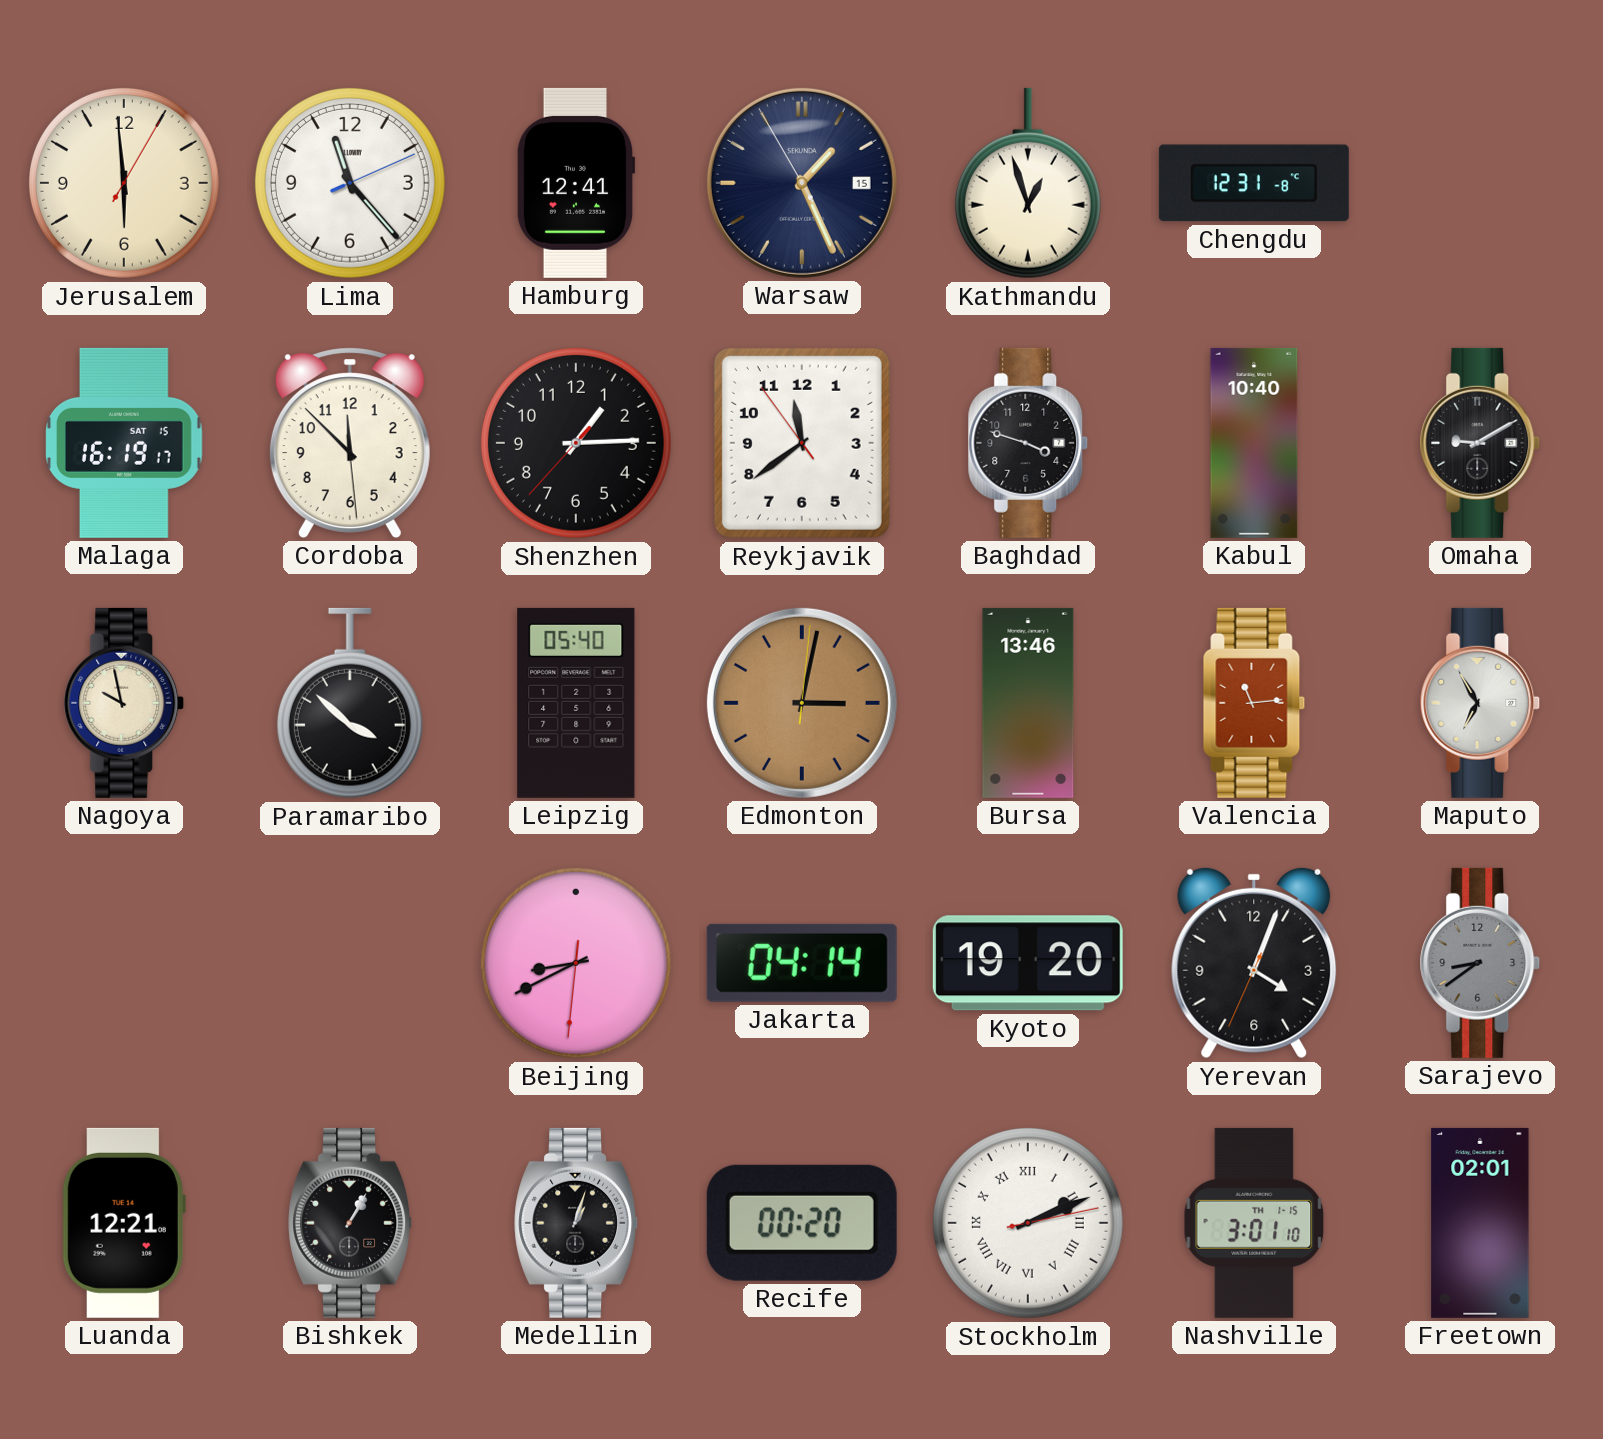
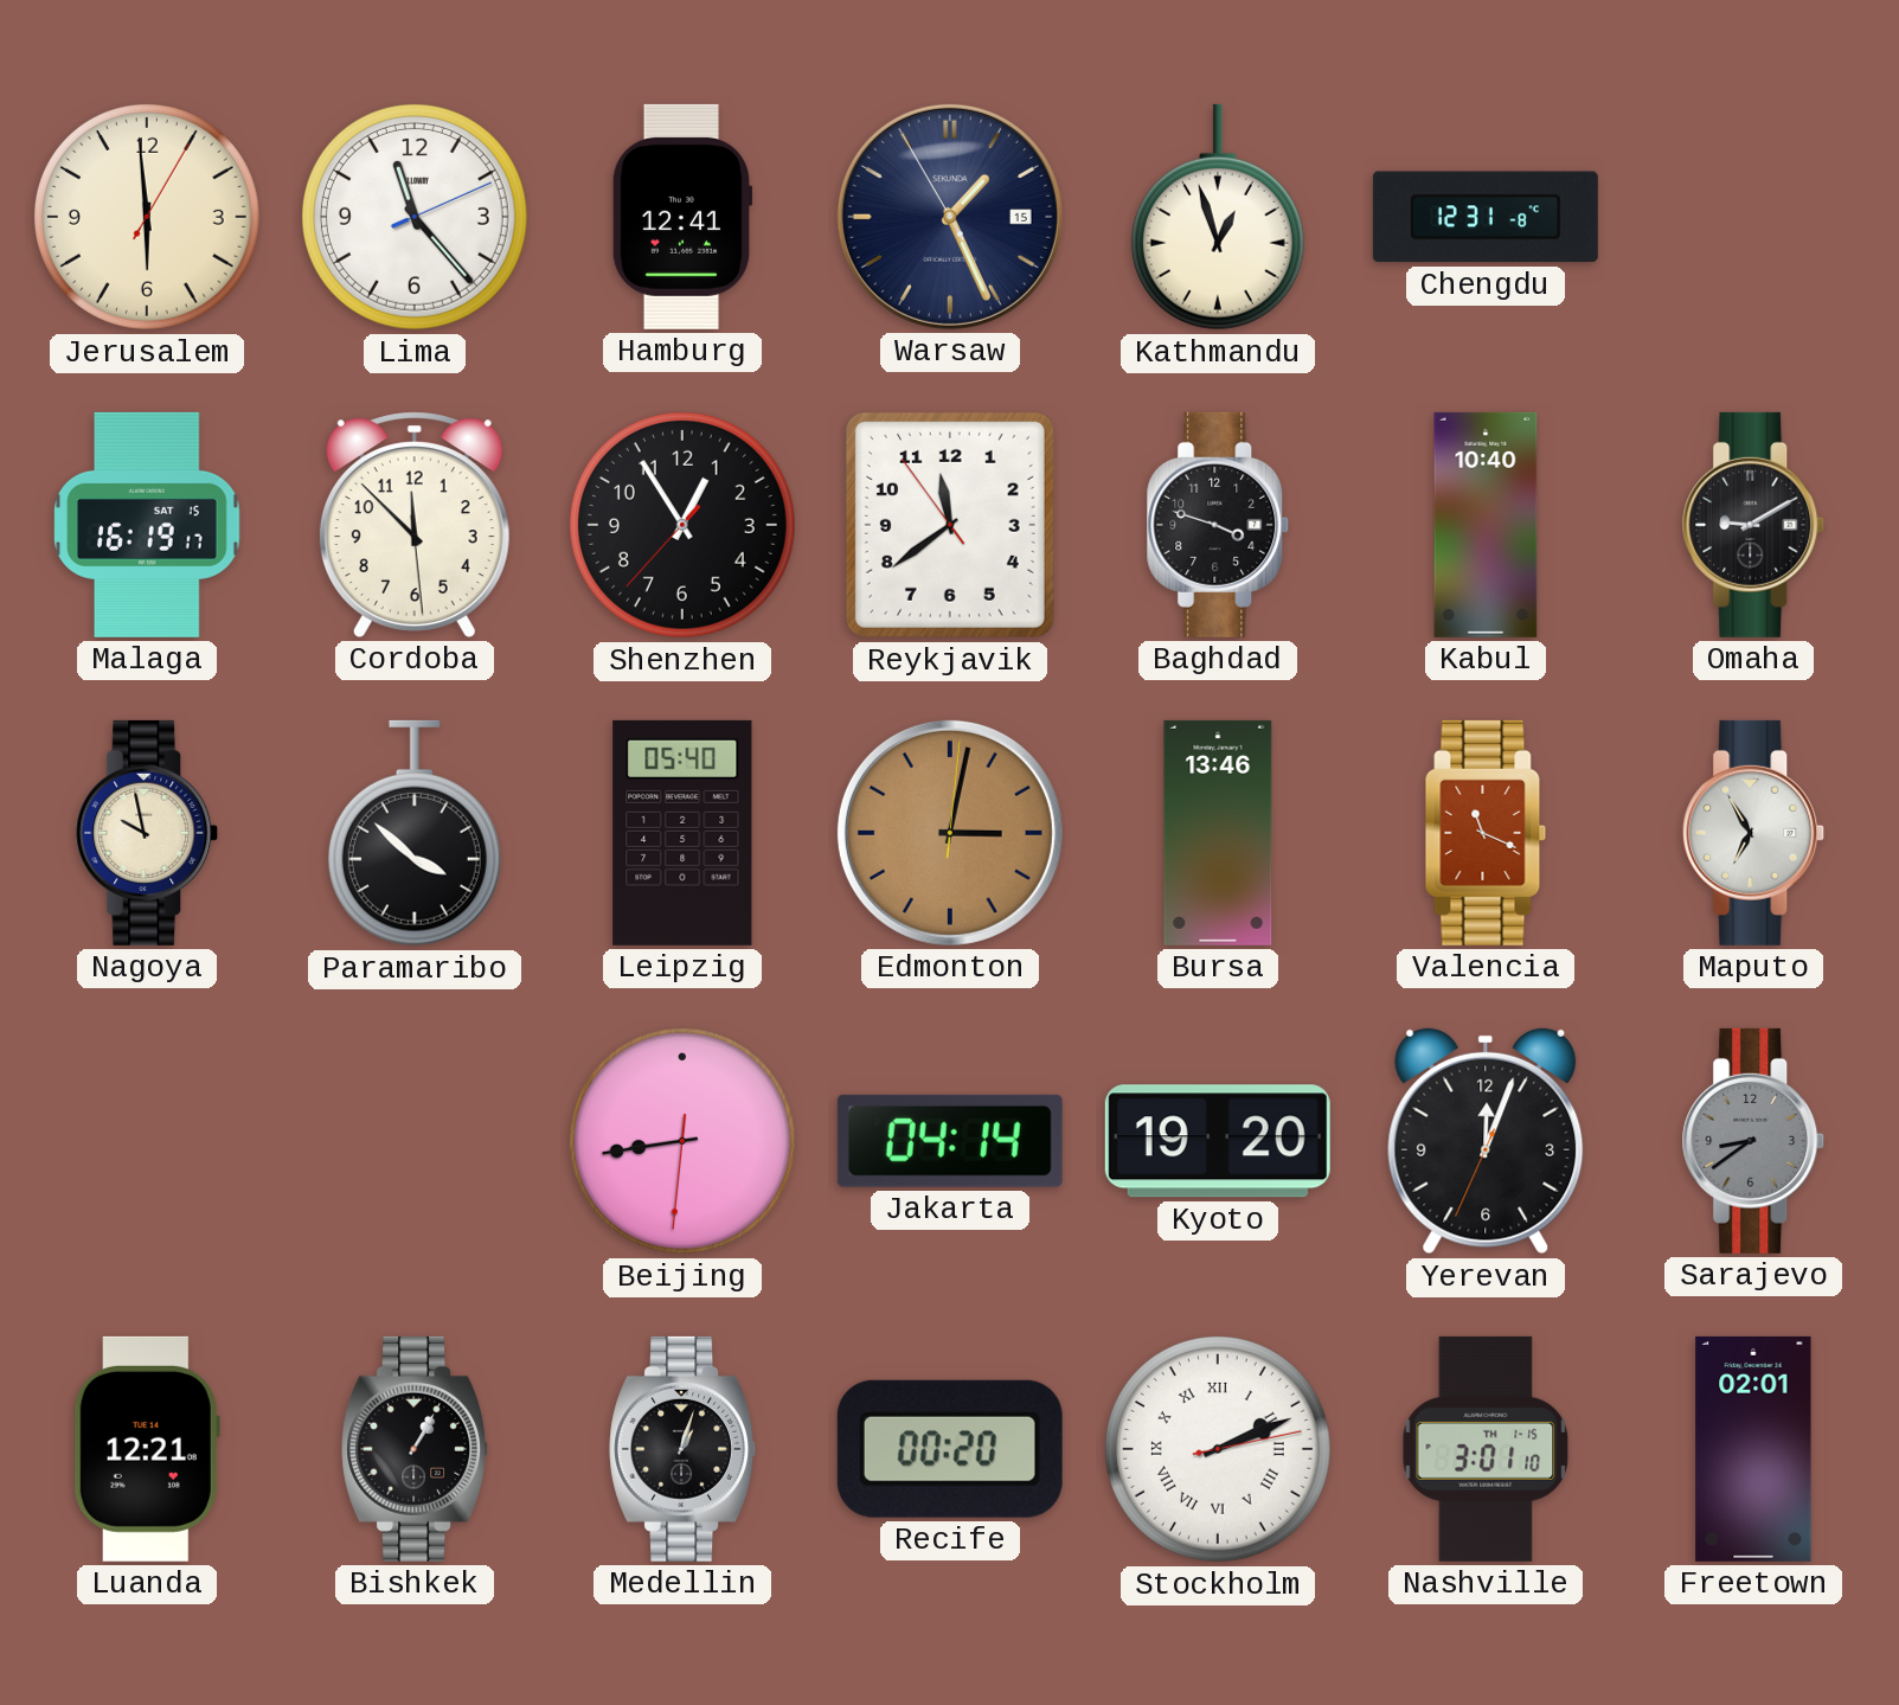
Shenzhen: 1:14 -> 12:54 (682, 525)
Valencia: 11:14 -> 11:19 (1486, 833)
Beijing: 8:40 -> 8:43 (682, 1141)
Yerevan: 4:03 -> 12:03 (1486, 1141)
